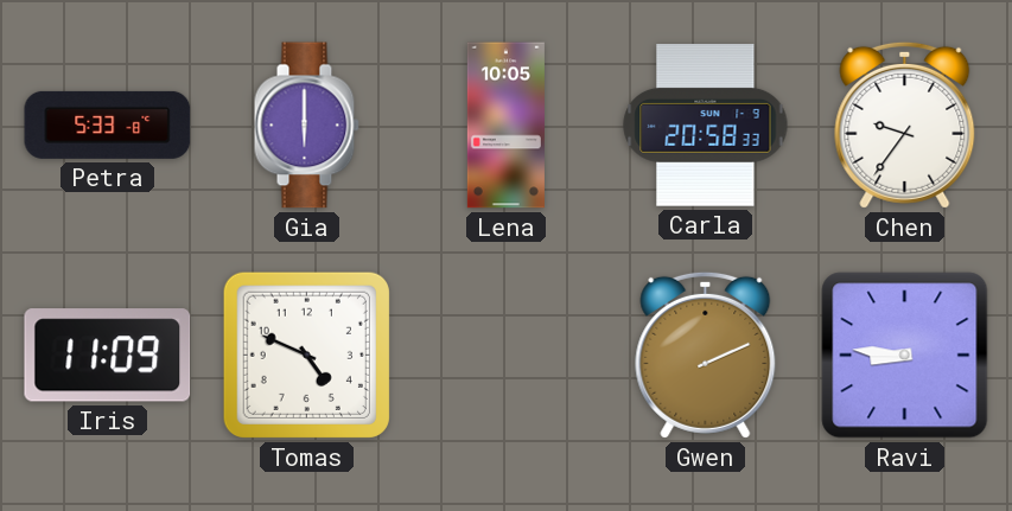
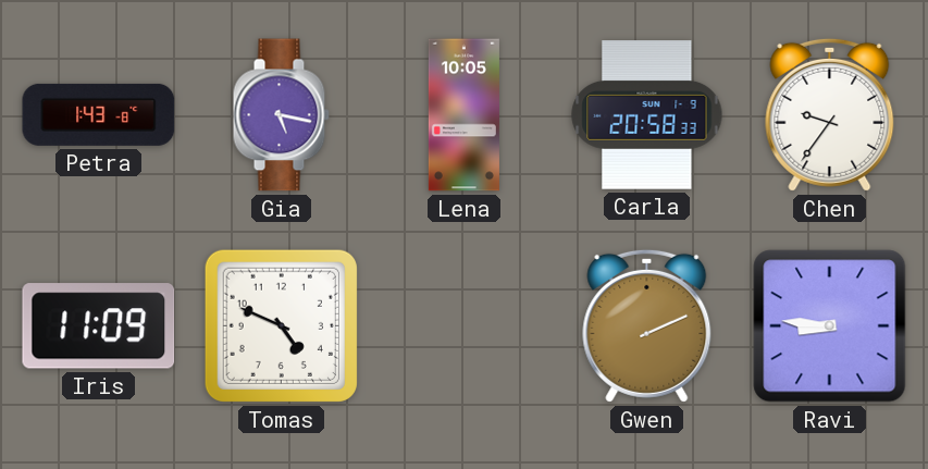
Petra: 5:33 -> 1:43 (99, 114)
Gia: 6:00 -> 5:17 (281, 115)
